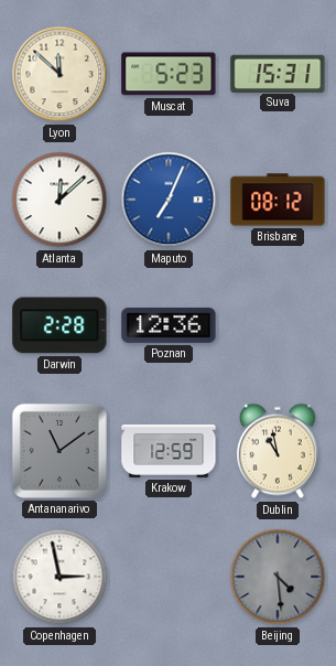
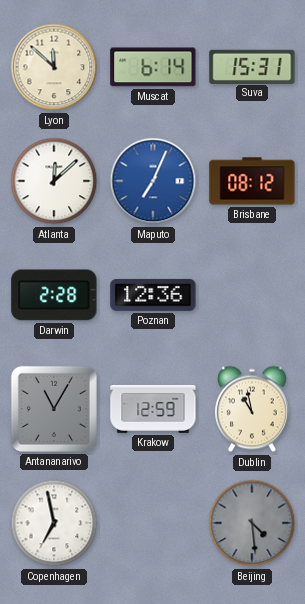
Muscat: 5:23 -> 6:14 (153, 67)
Antananarivo: 11:09 -> 11:05 (54, 409)
Copenhagen: 2:58 -> 6:58 (54, 523)
